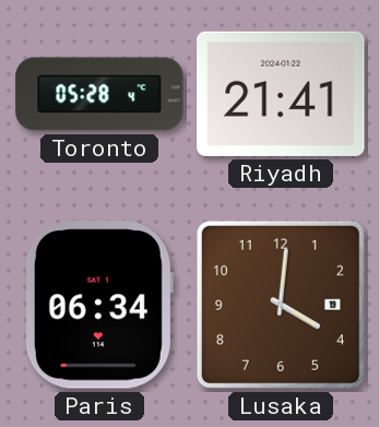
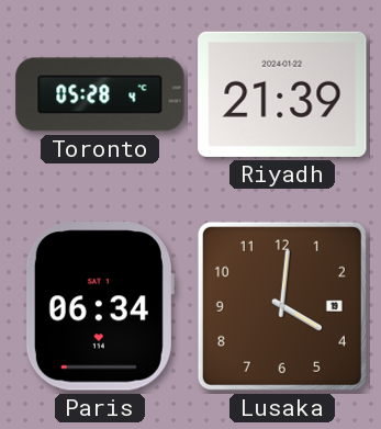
Riyadh: 21:41 -> 21:39 (282, 94)
